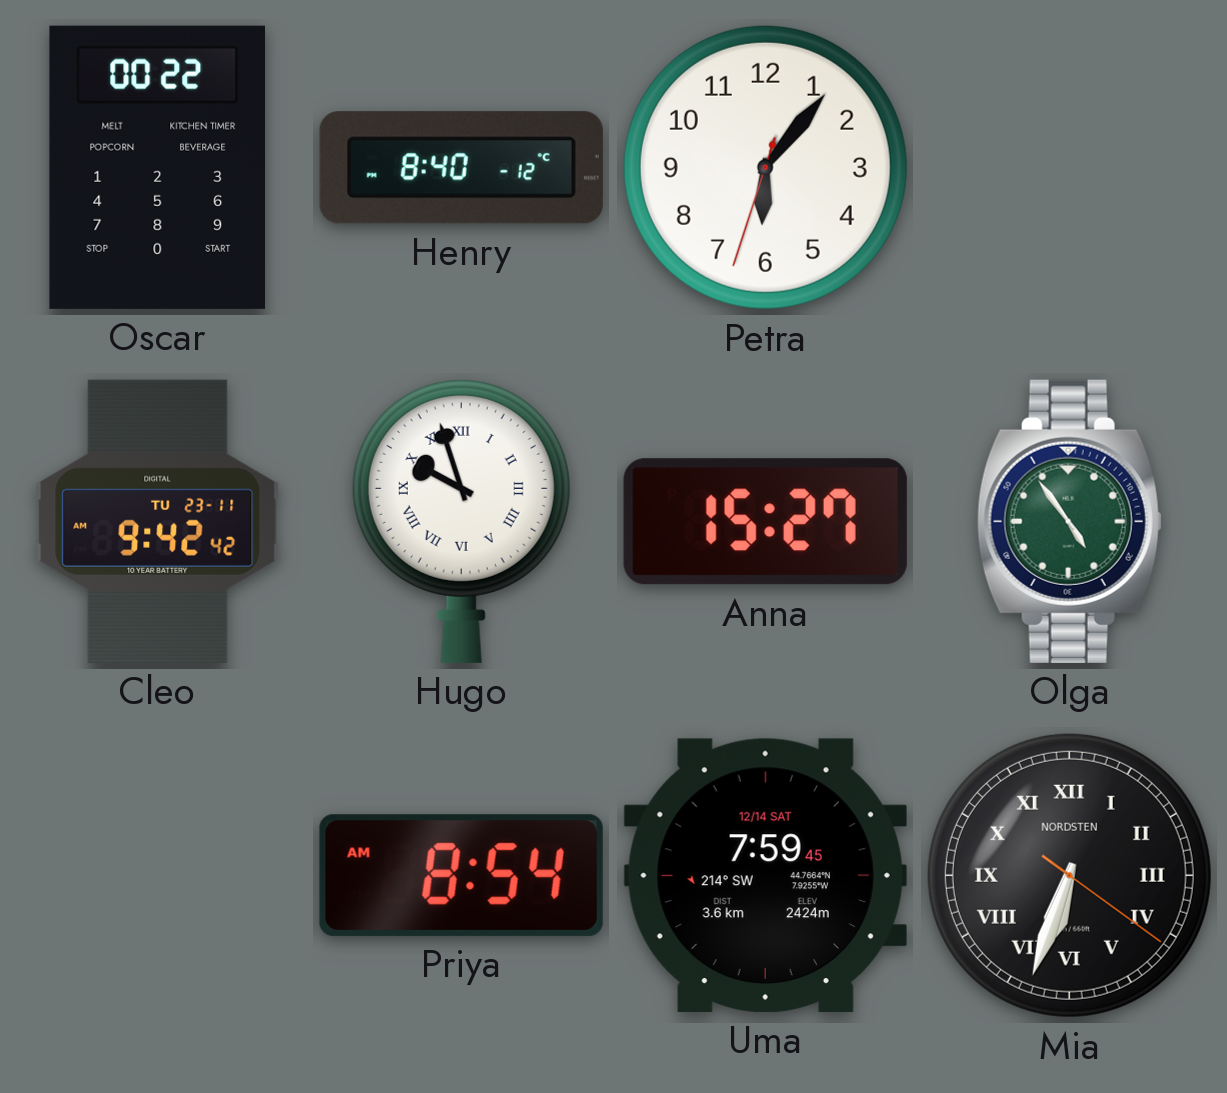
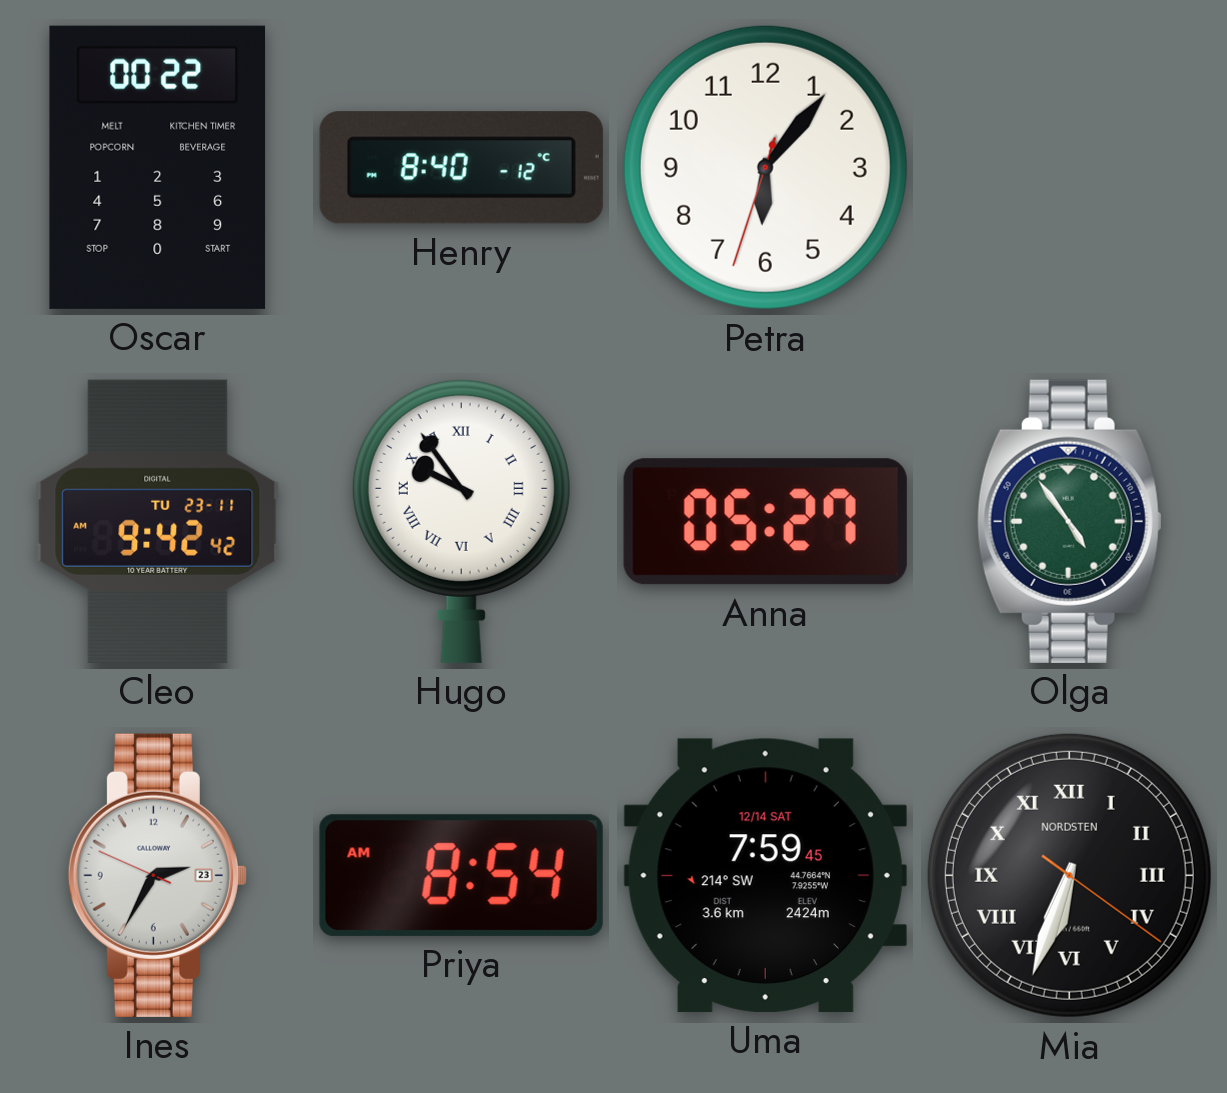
Hugo: 9:57 -> 9:54 (461, 521)
Anna: 15:27 -> 05:27 (765, 522)
Ines: none -> 2:34 (157, 875)
